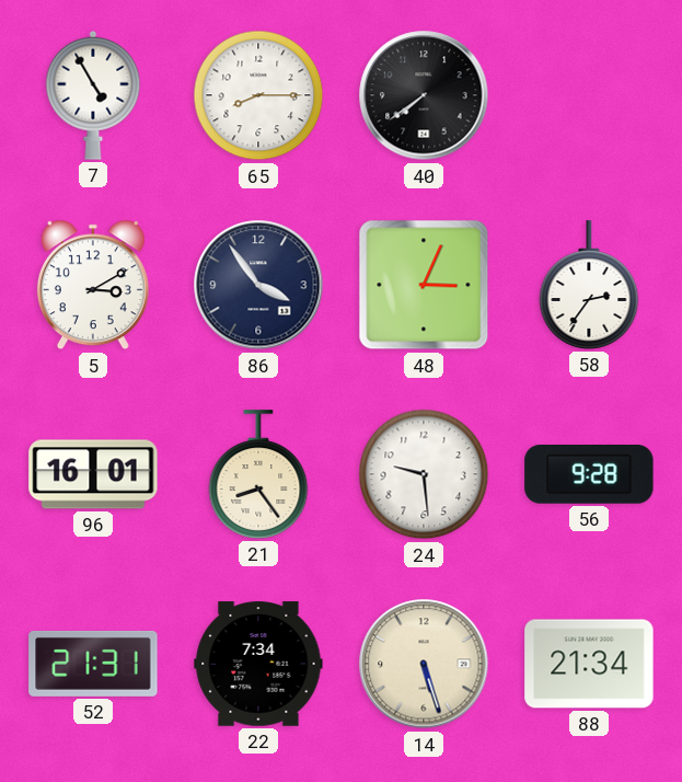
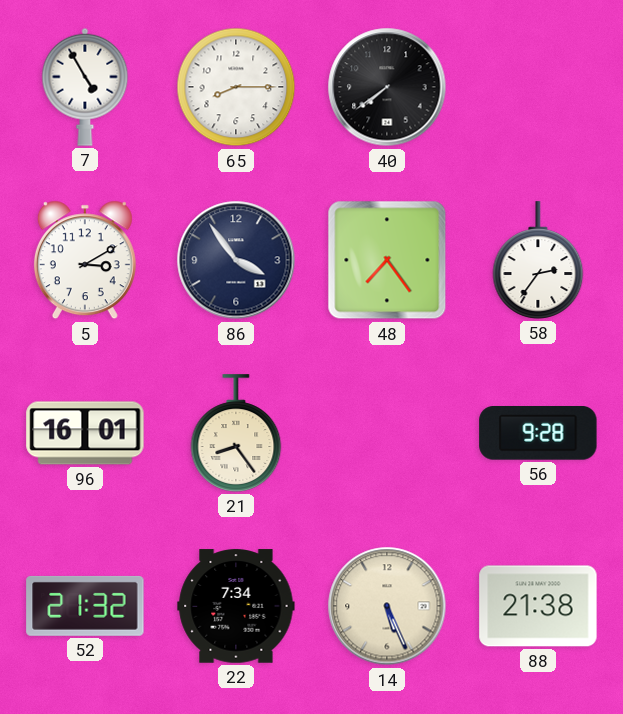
48: 3:04 -> 7:24 (387, 260)
24: 9:29 -> none (424, 474)
52: 21:31 -> 21:32 (85, 606)
14: 5:27 -> 5:26 (387, 606)
88: 21:34 -> 21:38 (538, 606)
